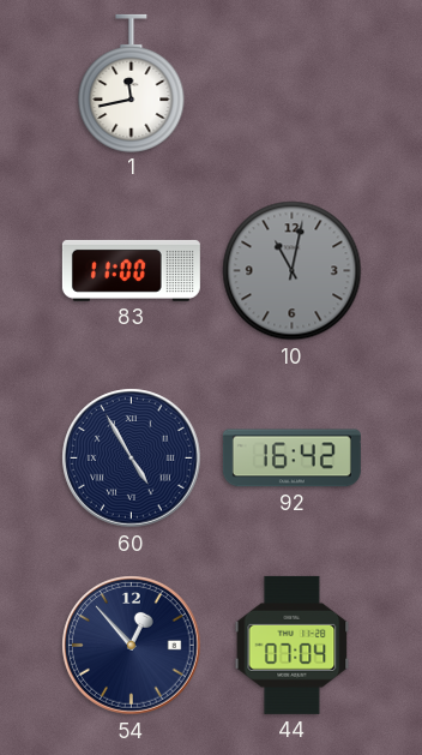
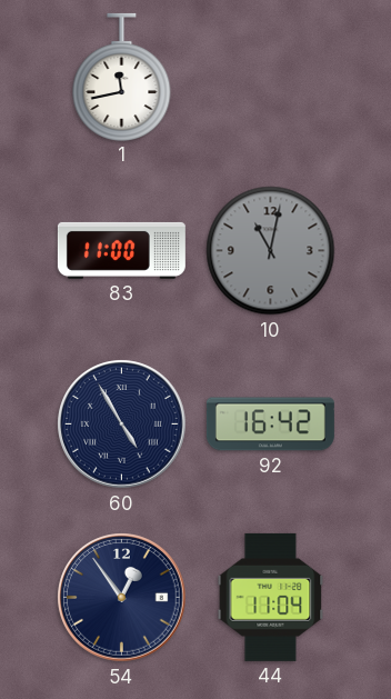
54: 12:53 -> 12:54 (122, 598)
44: 07:04 -> 11:04 (271, 597)
